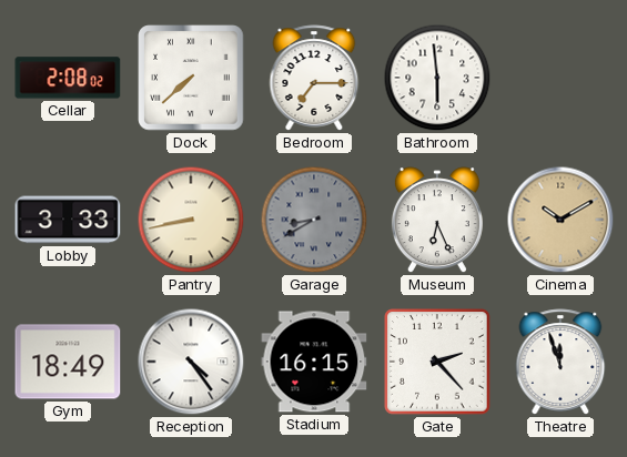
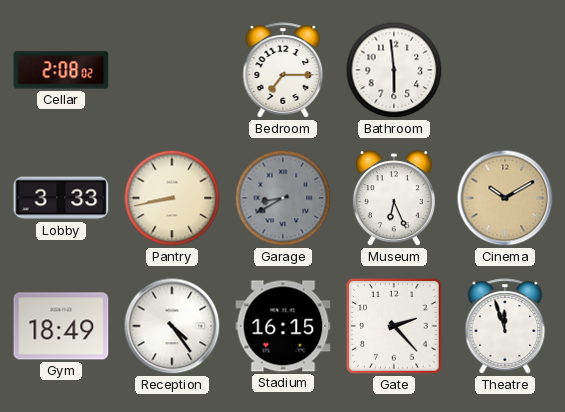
Dock: 7:38 -> none (191, 78)
